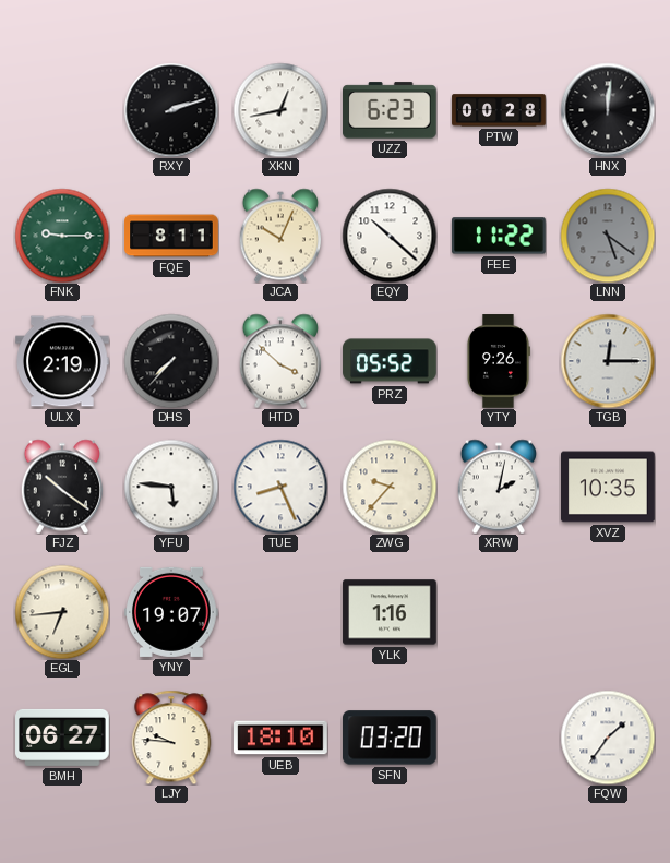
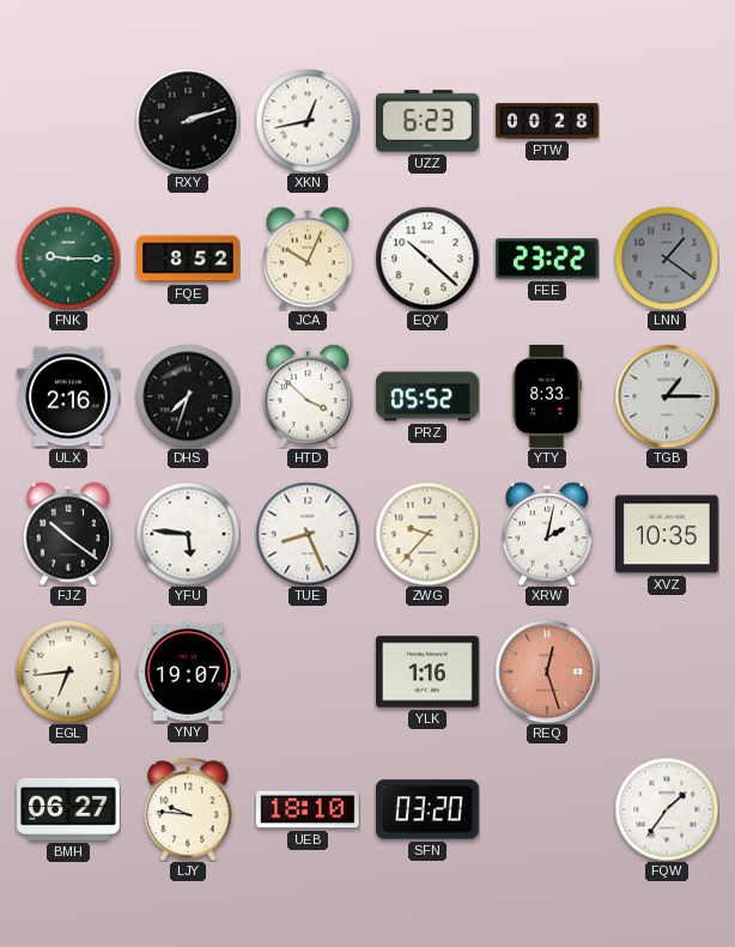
HNX: 12:01 -> none (608, 110)
FQE: 8:11 -> 8:52 (188, 259)
FEE: 11:22 -> 23:22 (548, 259)
LNN: 5:21 -> 1:21 (667, 259)
ULX: 2:19 -> 2:16 (68, 396)
DHS: 7:37 -> 7:33 (188, 396)
YTY: 9:26 -> 8:33 (546, 396)
TGB: 12:15 -> 1:15 (667, 396)
REQ: none -> 12:27 (547, 672)
